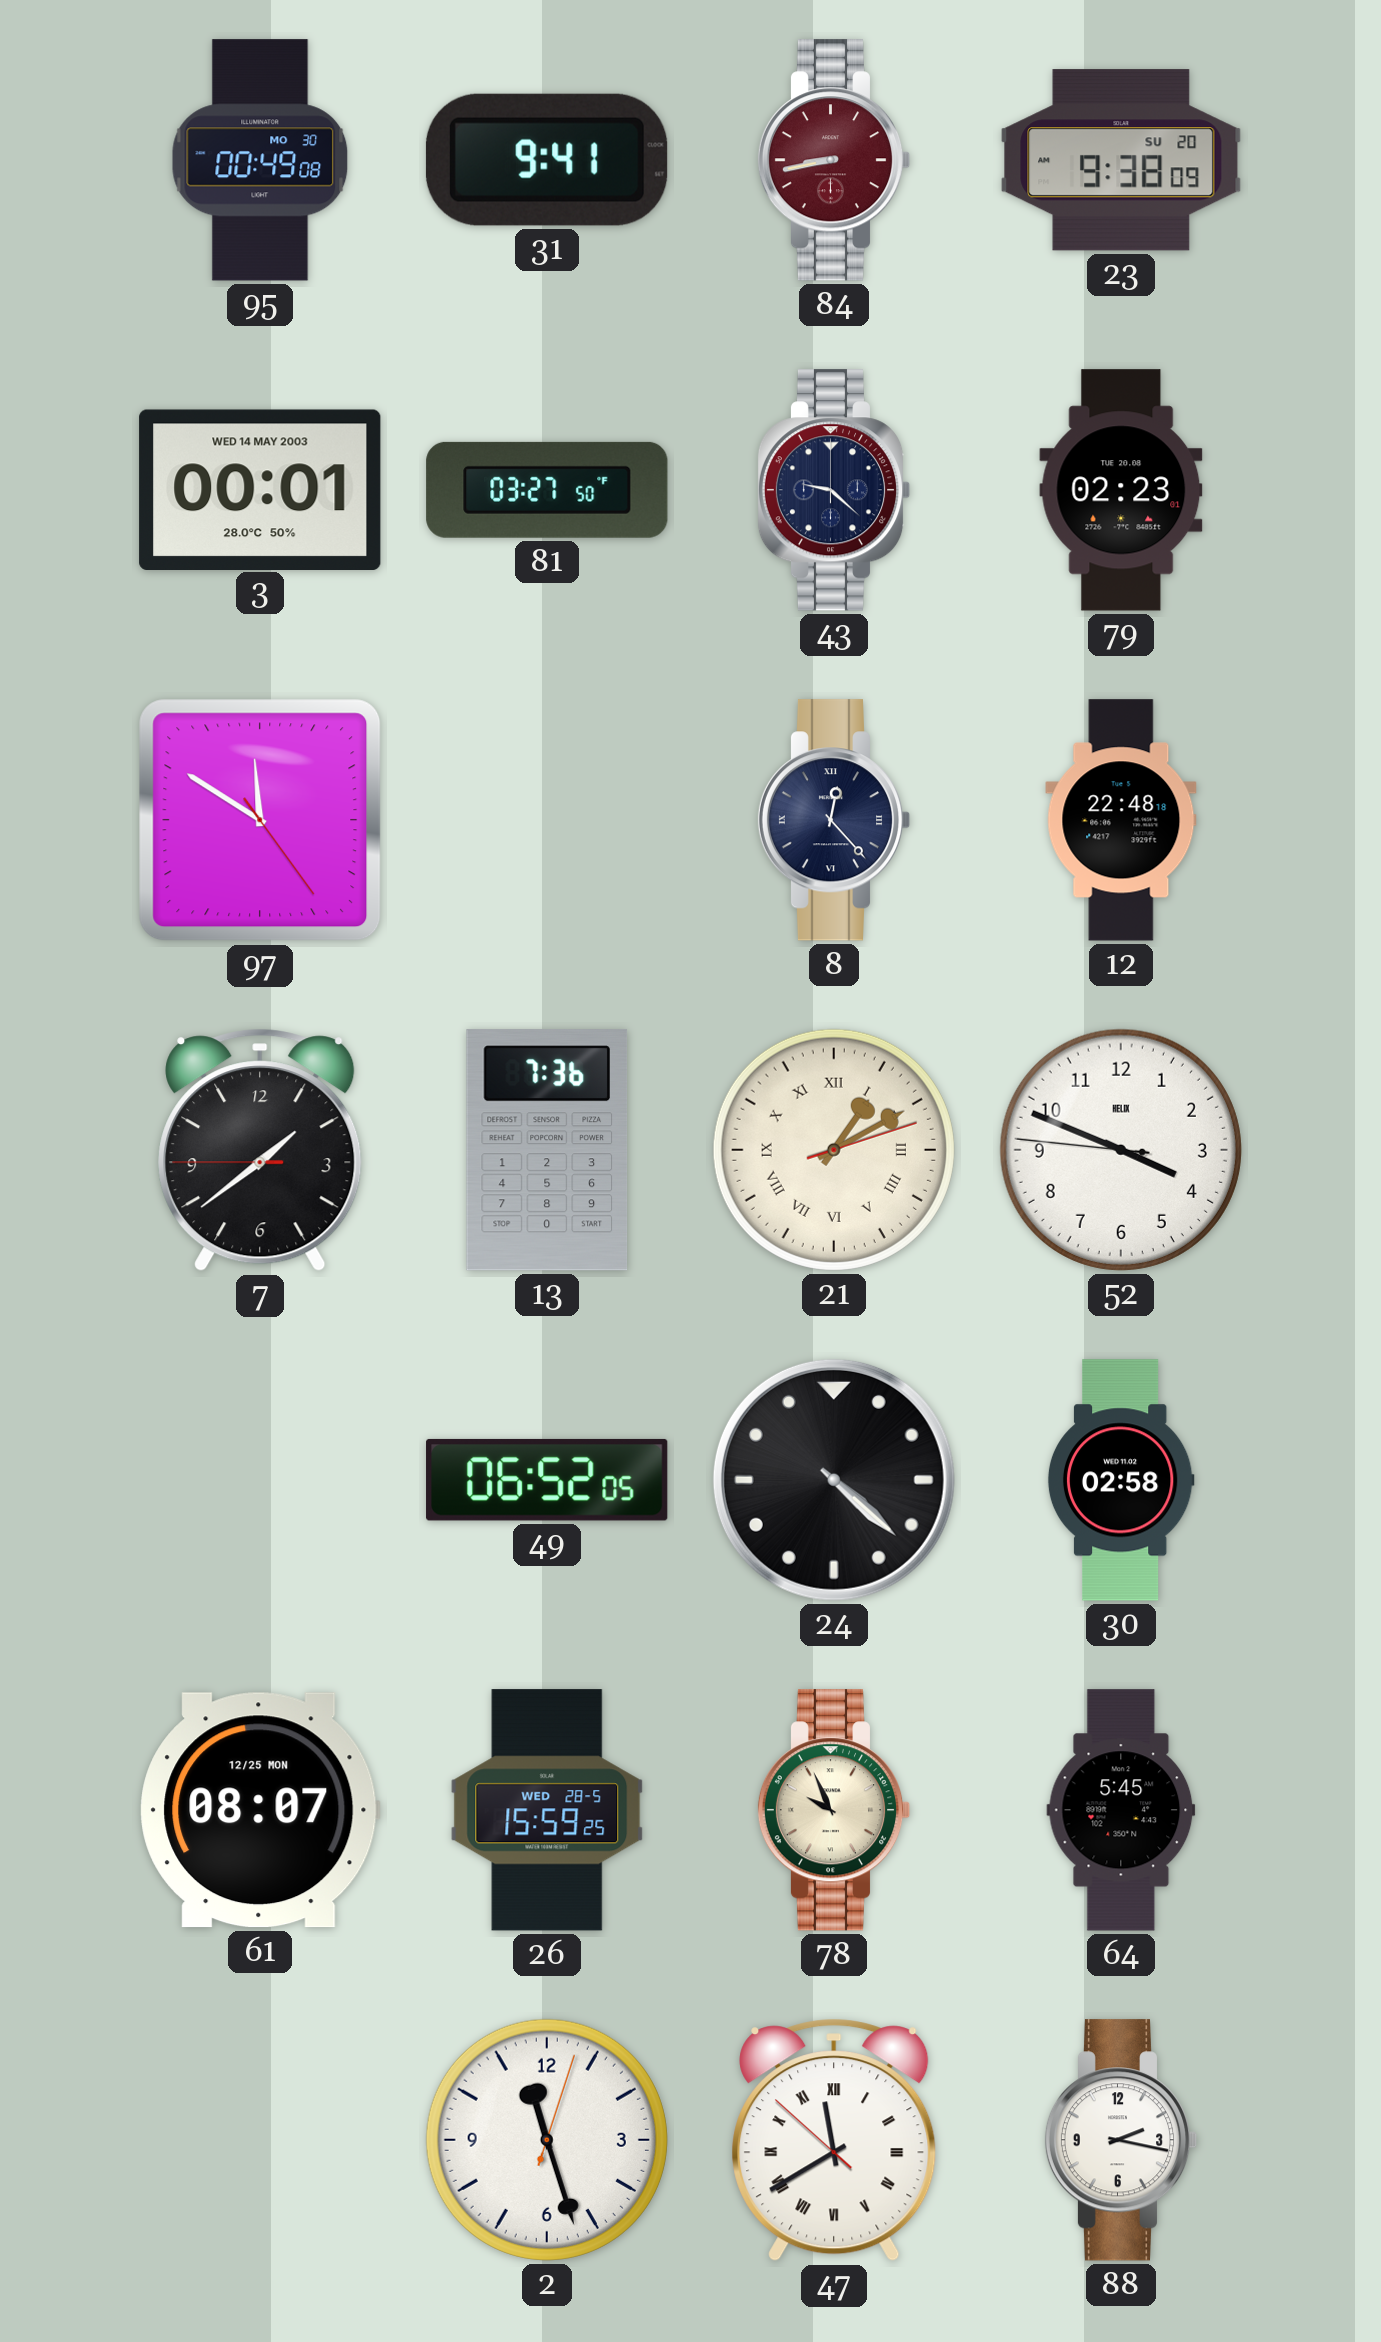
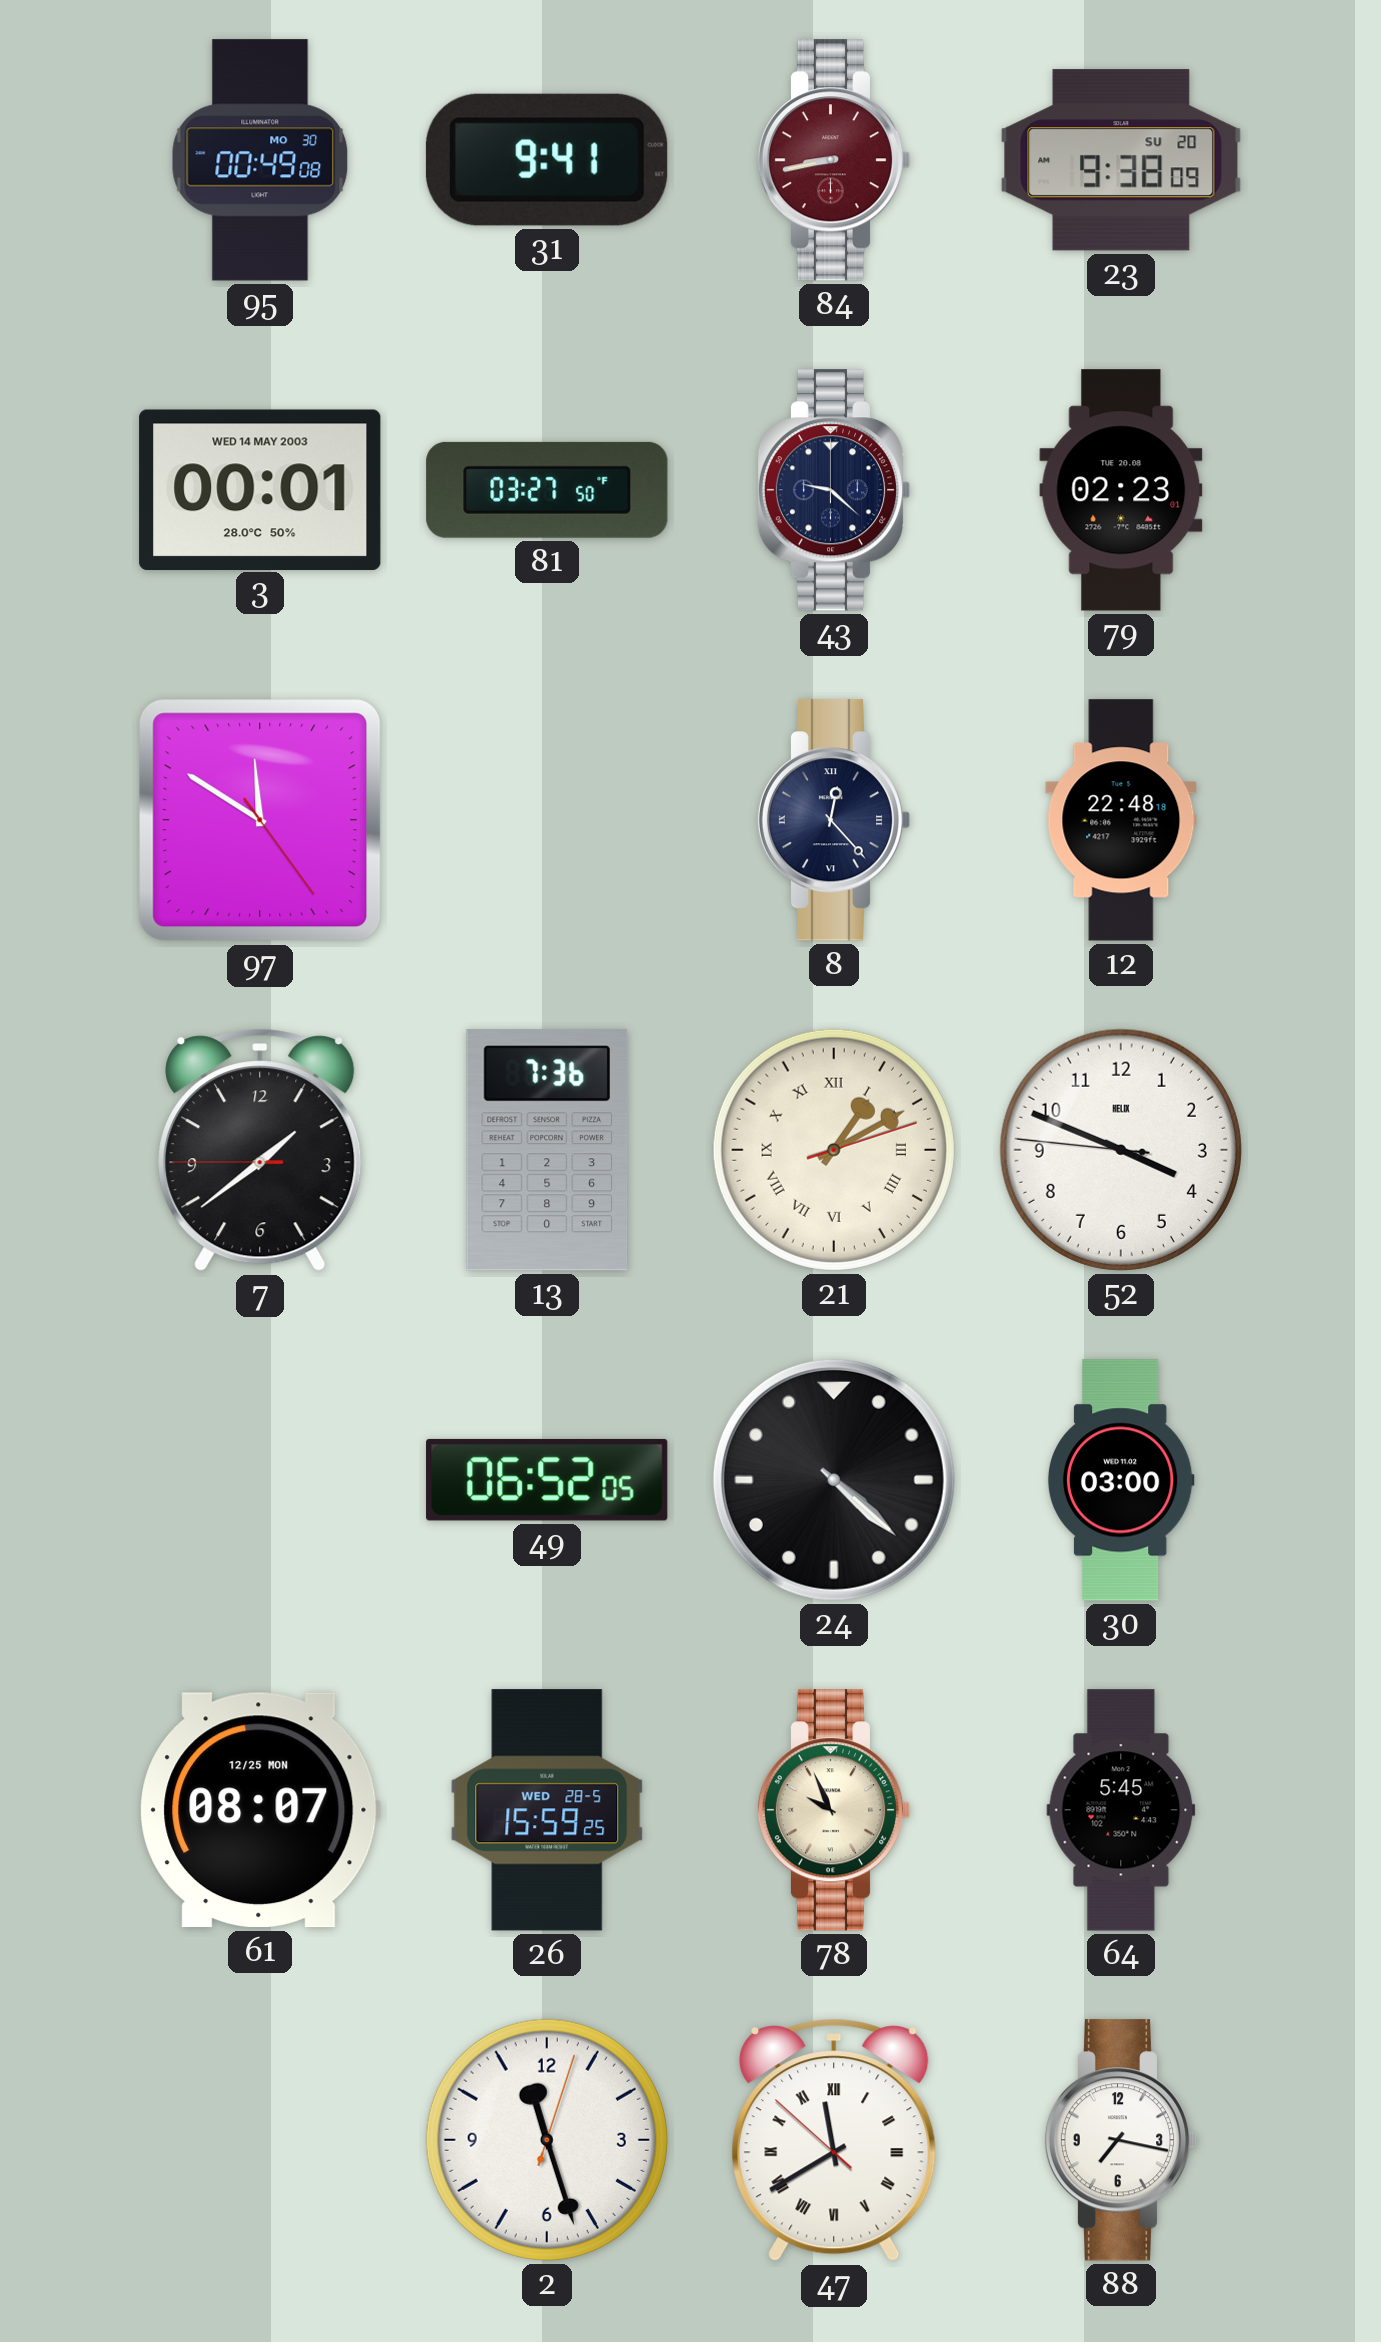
30: 02:58 -> 03:00 (1121, 1480)
88: 2:17 -> 7:17 (1121, 2140)
